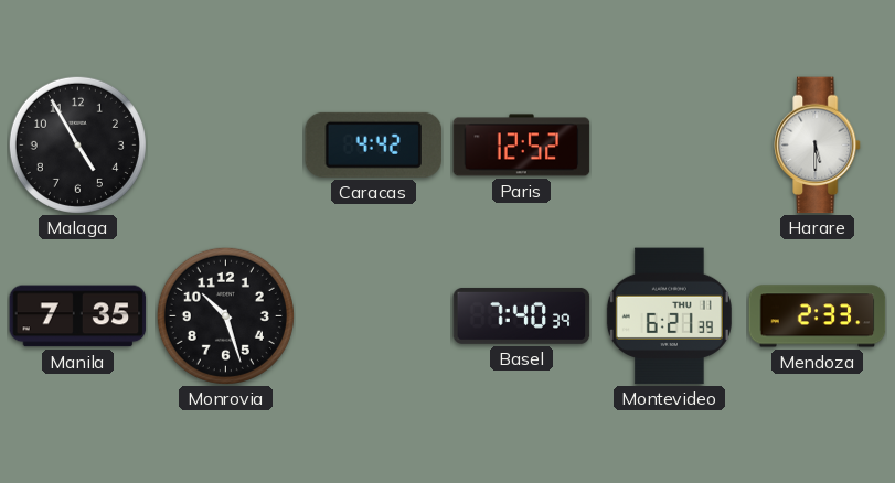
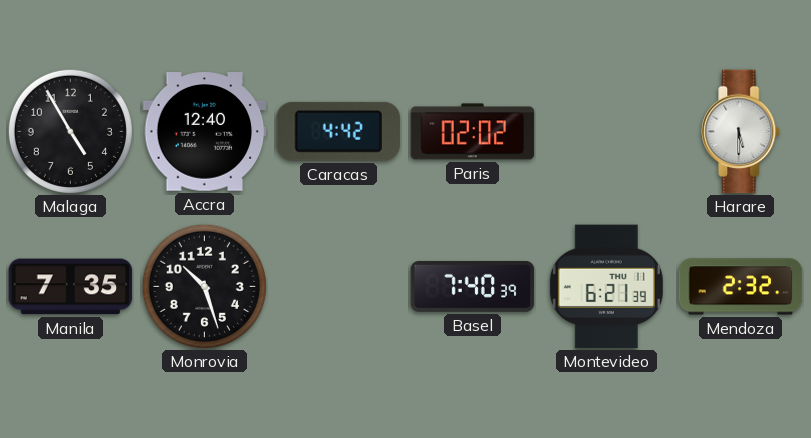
Accra: none -> 12:40 (205, 132)
Paris: 12:52 -> 02:02 (473, 132)
Mendoza: 2:33 -> 2:32 (741, 287)
